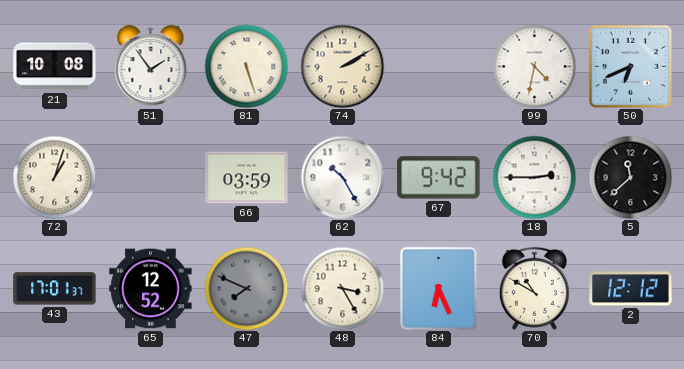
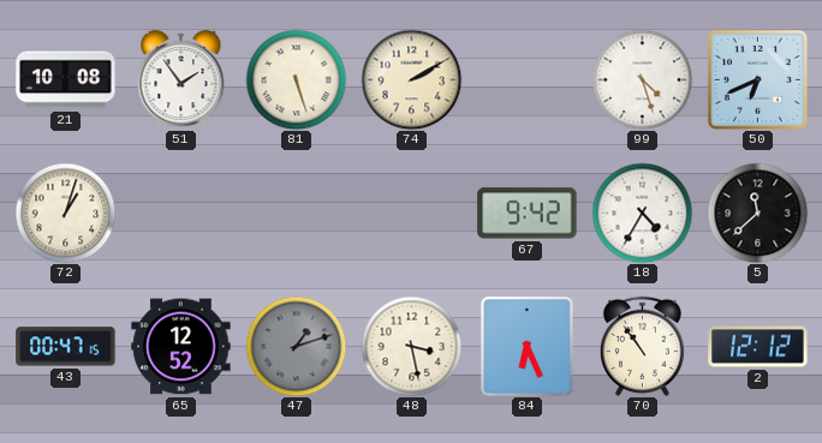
99: 4:32 -> 4:27 (642, 79)
66: 03:59 -> none (247, 178)
62: 10:25 -> none (342, 177)
18: 2:45 -> 4:35 (642, 212)
43: 17:01 -> 00:47 (66, 347)
47: 7:49 -> 1:12 (296, 346)
48: 3:25 -> 3:28 (411, 346)
70: 10:50 -> 10:54 (642, 346)
